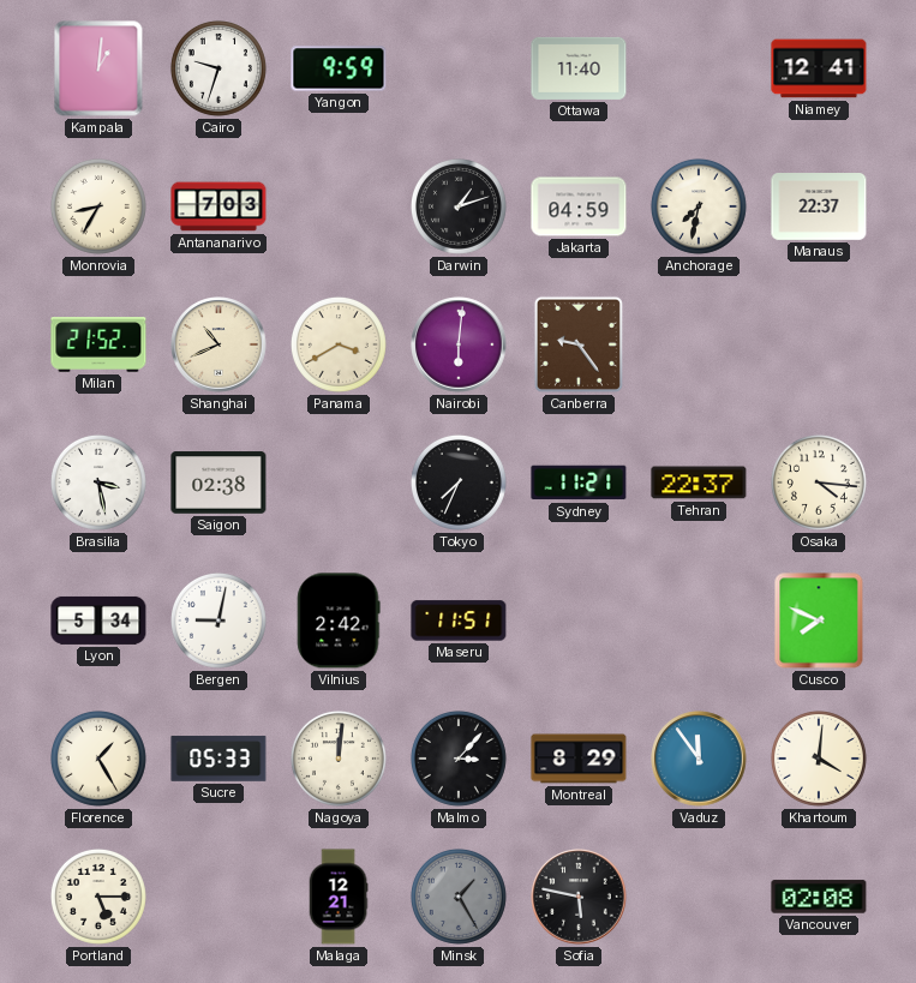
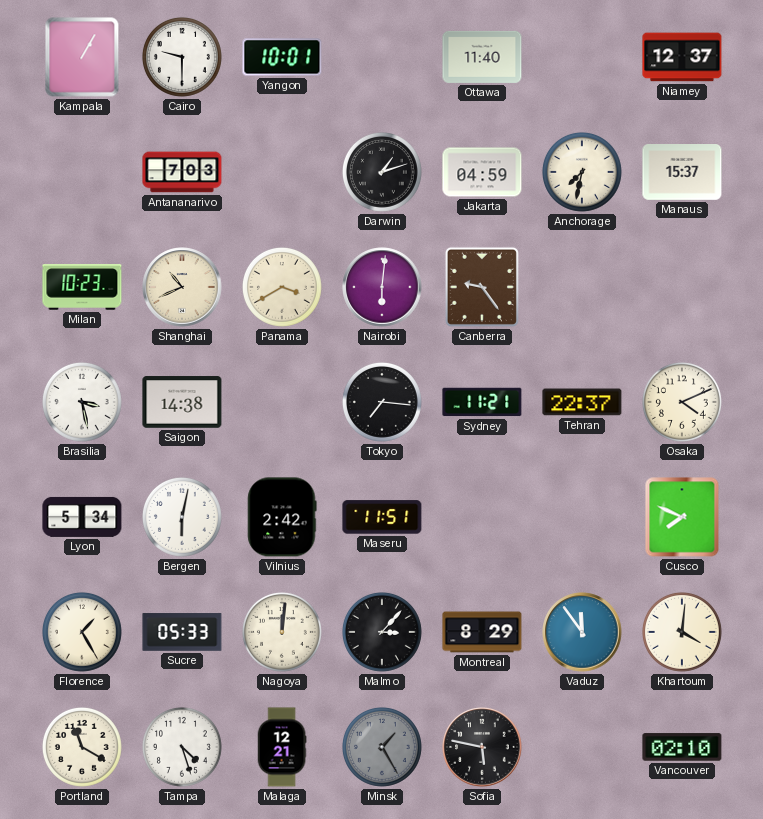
Kampala: 1:01 -> 1:05 (82, 57)
Cairo: 9:33 -> 9:30 (182, 57)
Yangon: 9:59 -> 10:01 (282, 57)
Niamey: 12:41 -> 12:37 (682, 57)
Monrovia: 8:35 -> none (98, 206)
Manaus: 22:37 -> 15:37 (682, 173)
Milan: 21:52 -> 10:23 (82, 287)
Saigon: 02:38 -> 14:38 (182, 402)
Tokyo: 7:34 -> 7:16 (382, 402)
Osaka: 4:16 -> 4:11 (682, 402)
Bergen: 9:02 -> 6:02 (182, 517)
Portland: 5:15 -> 11:20 (82, 747)
Tampa: none -> 4:27 (182, 747)
Vancouver: 02:08 -> 02:10 (682, 747)
